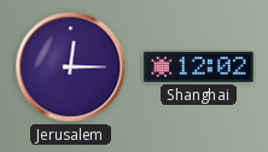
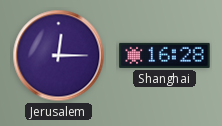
Shanghai: 12:02 -> 16:28 (165, 55)
